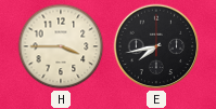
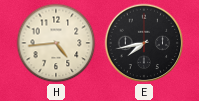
H: 3:45 -> 4:44 (56, 43)
